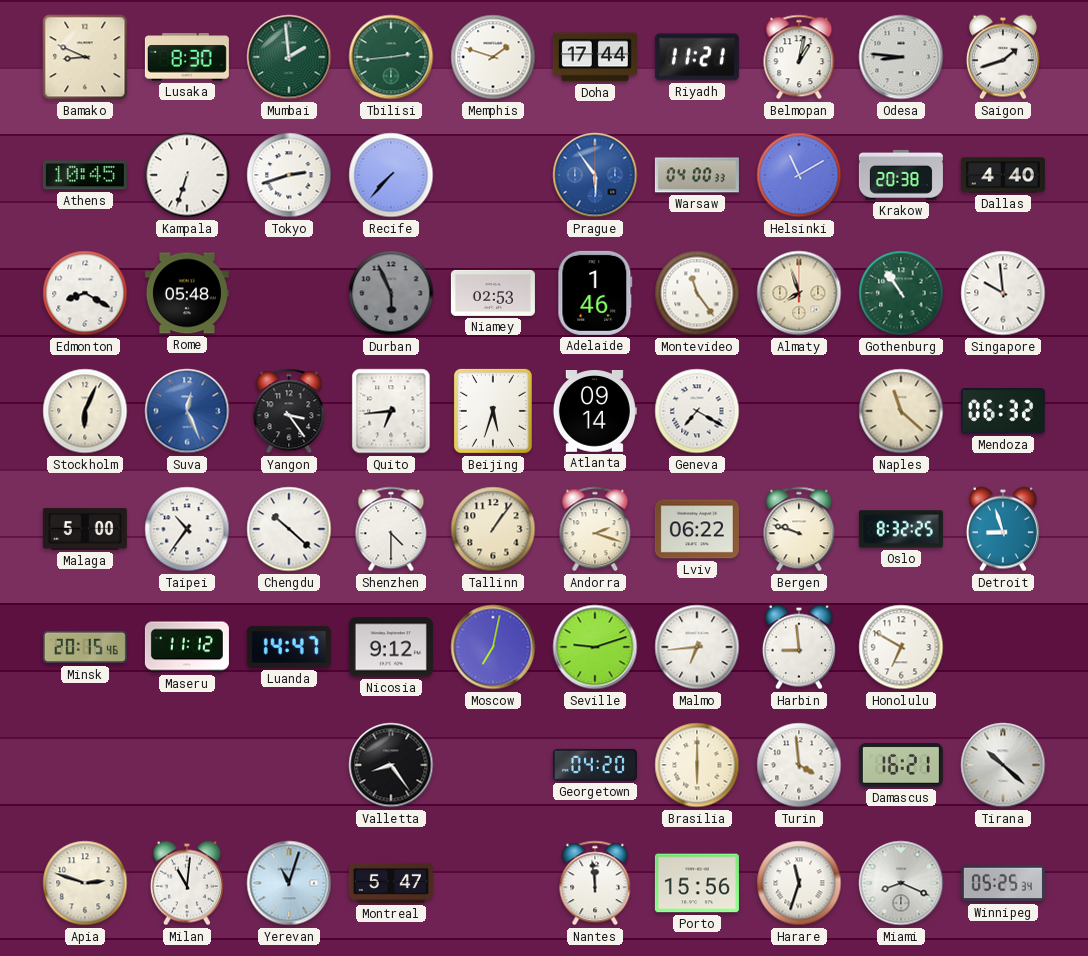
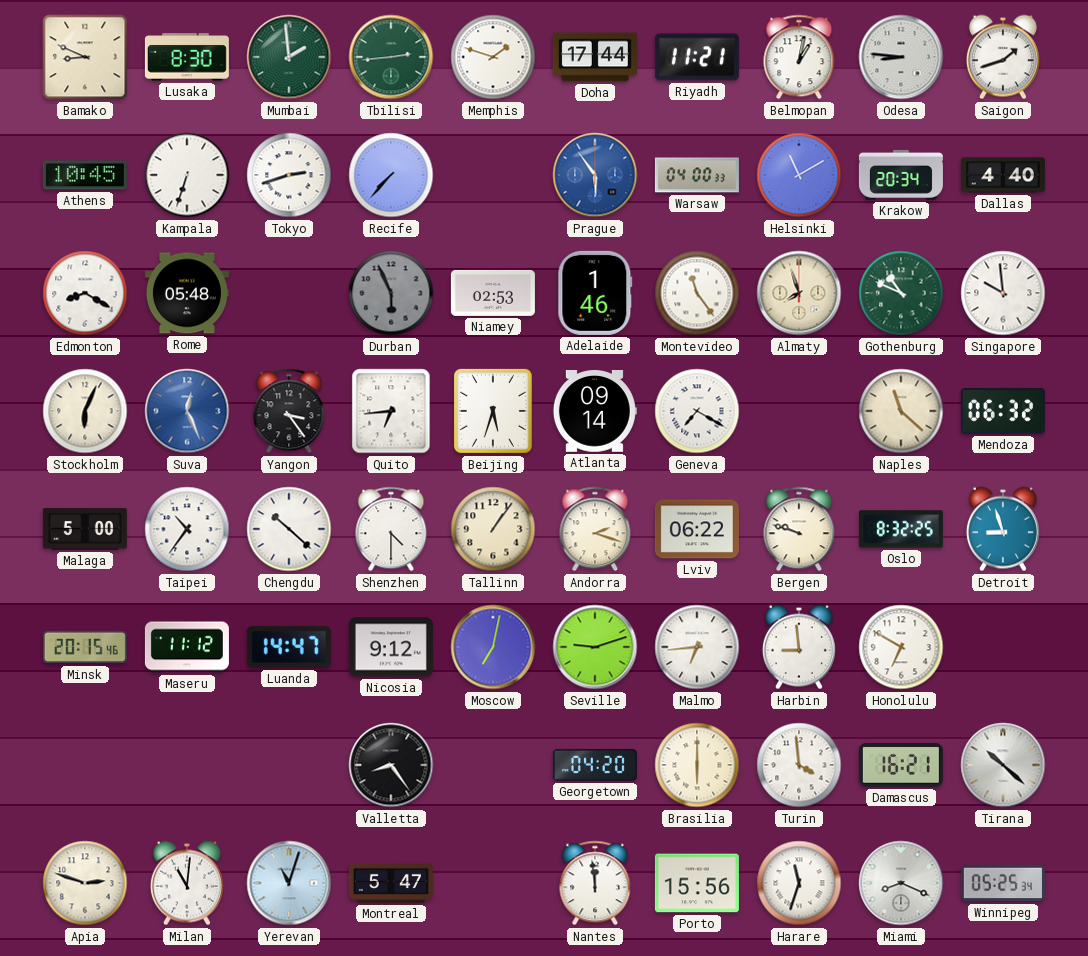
Krakow: 20:38 -> 20:34 (901, 175)
Gothenburg: 10:54 -> 10:49 (901, 293)
